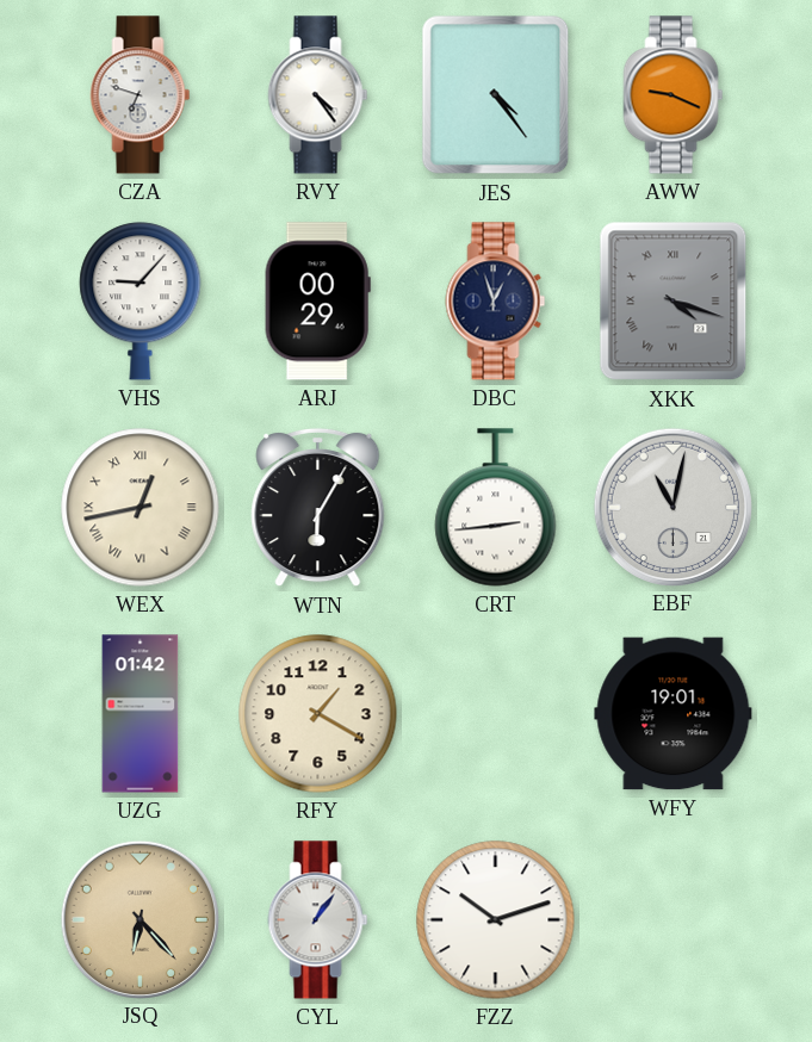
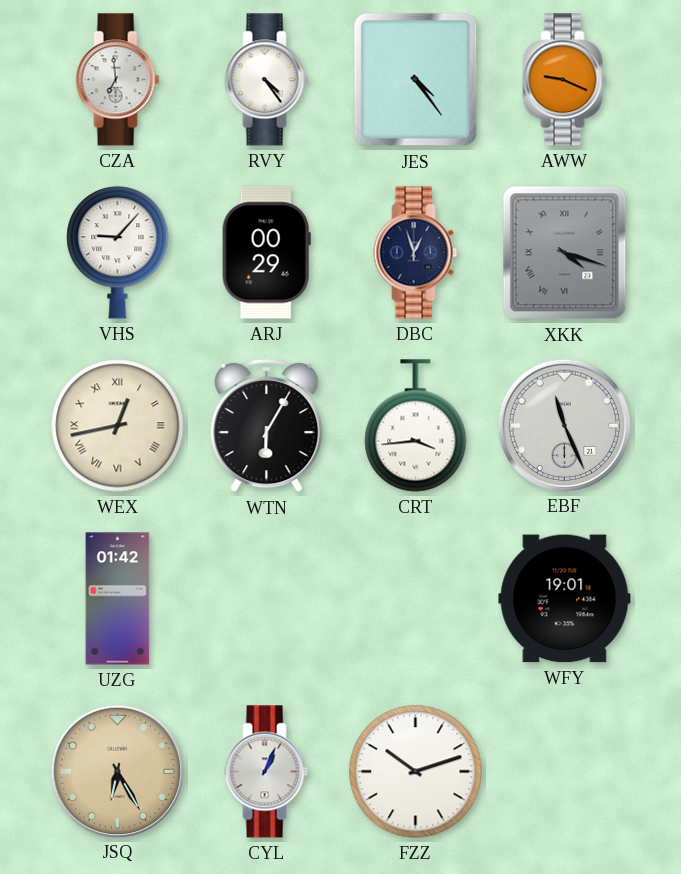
CZA: 6:48 -> 6:59 (118, 80)
CRT: 2:44 -> 3:44 (416, 426)
EBF: 11:02 -> 11:26 (564, 425)
RFY: 1:20 -> none (318, 714)
JSQ: 6:23 -> 6:25 (117, 771)
CYL: 1:06 -> 1:04 (267, 772)
